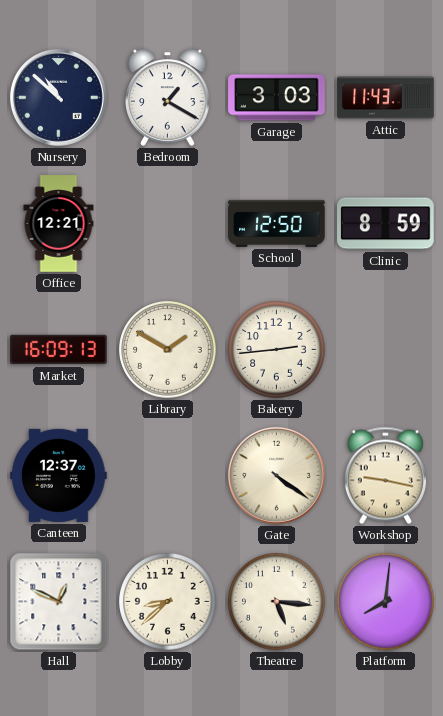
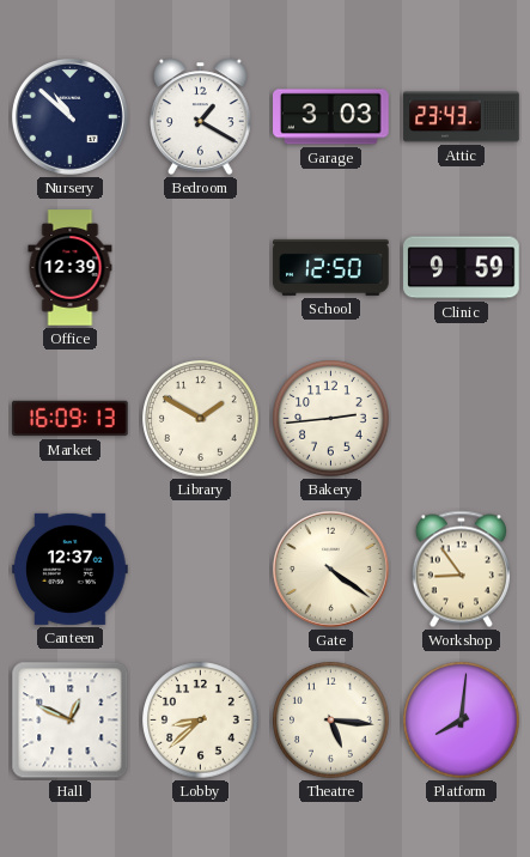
Attic: 11:43 -> 23:43 (462, 117)
Office: 12:21 -> 12:39 (71, 268)
Clinic: 8:59 -> 9:59 (462, 268)
Workshop: 9:17 -> 8:54 (461, 570)
